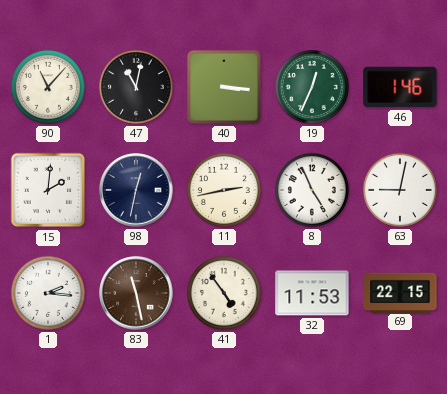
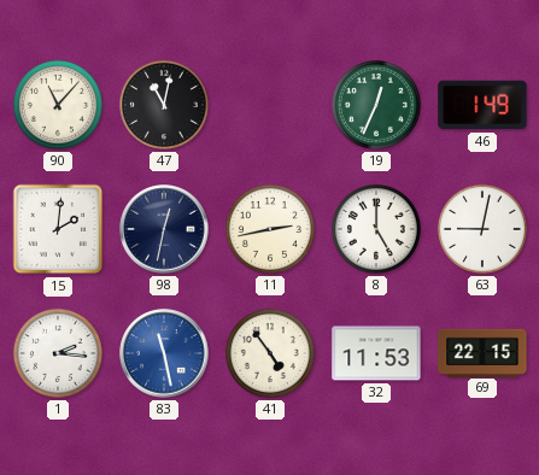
40: 3:16 -> none (224, 87)
46: 1:46 -> 1:49 (482, 105)
8: 4:56 -> 5:00 (376, 229)
83 dial: brown -> blue (164, 353)
